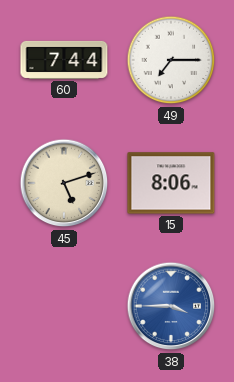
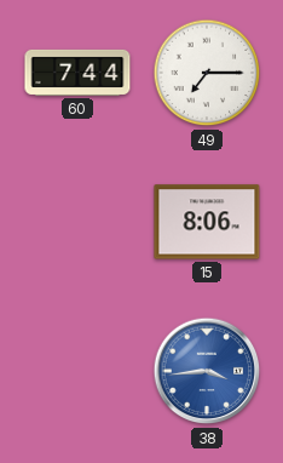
45: 5:12 -> none (64, 183)
38: 3:45 -> 3:44 (207, 371)
